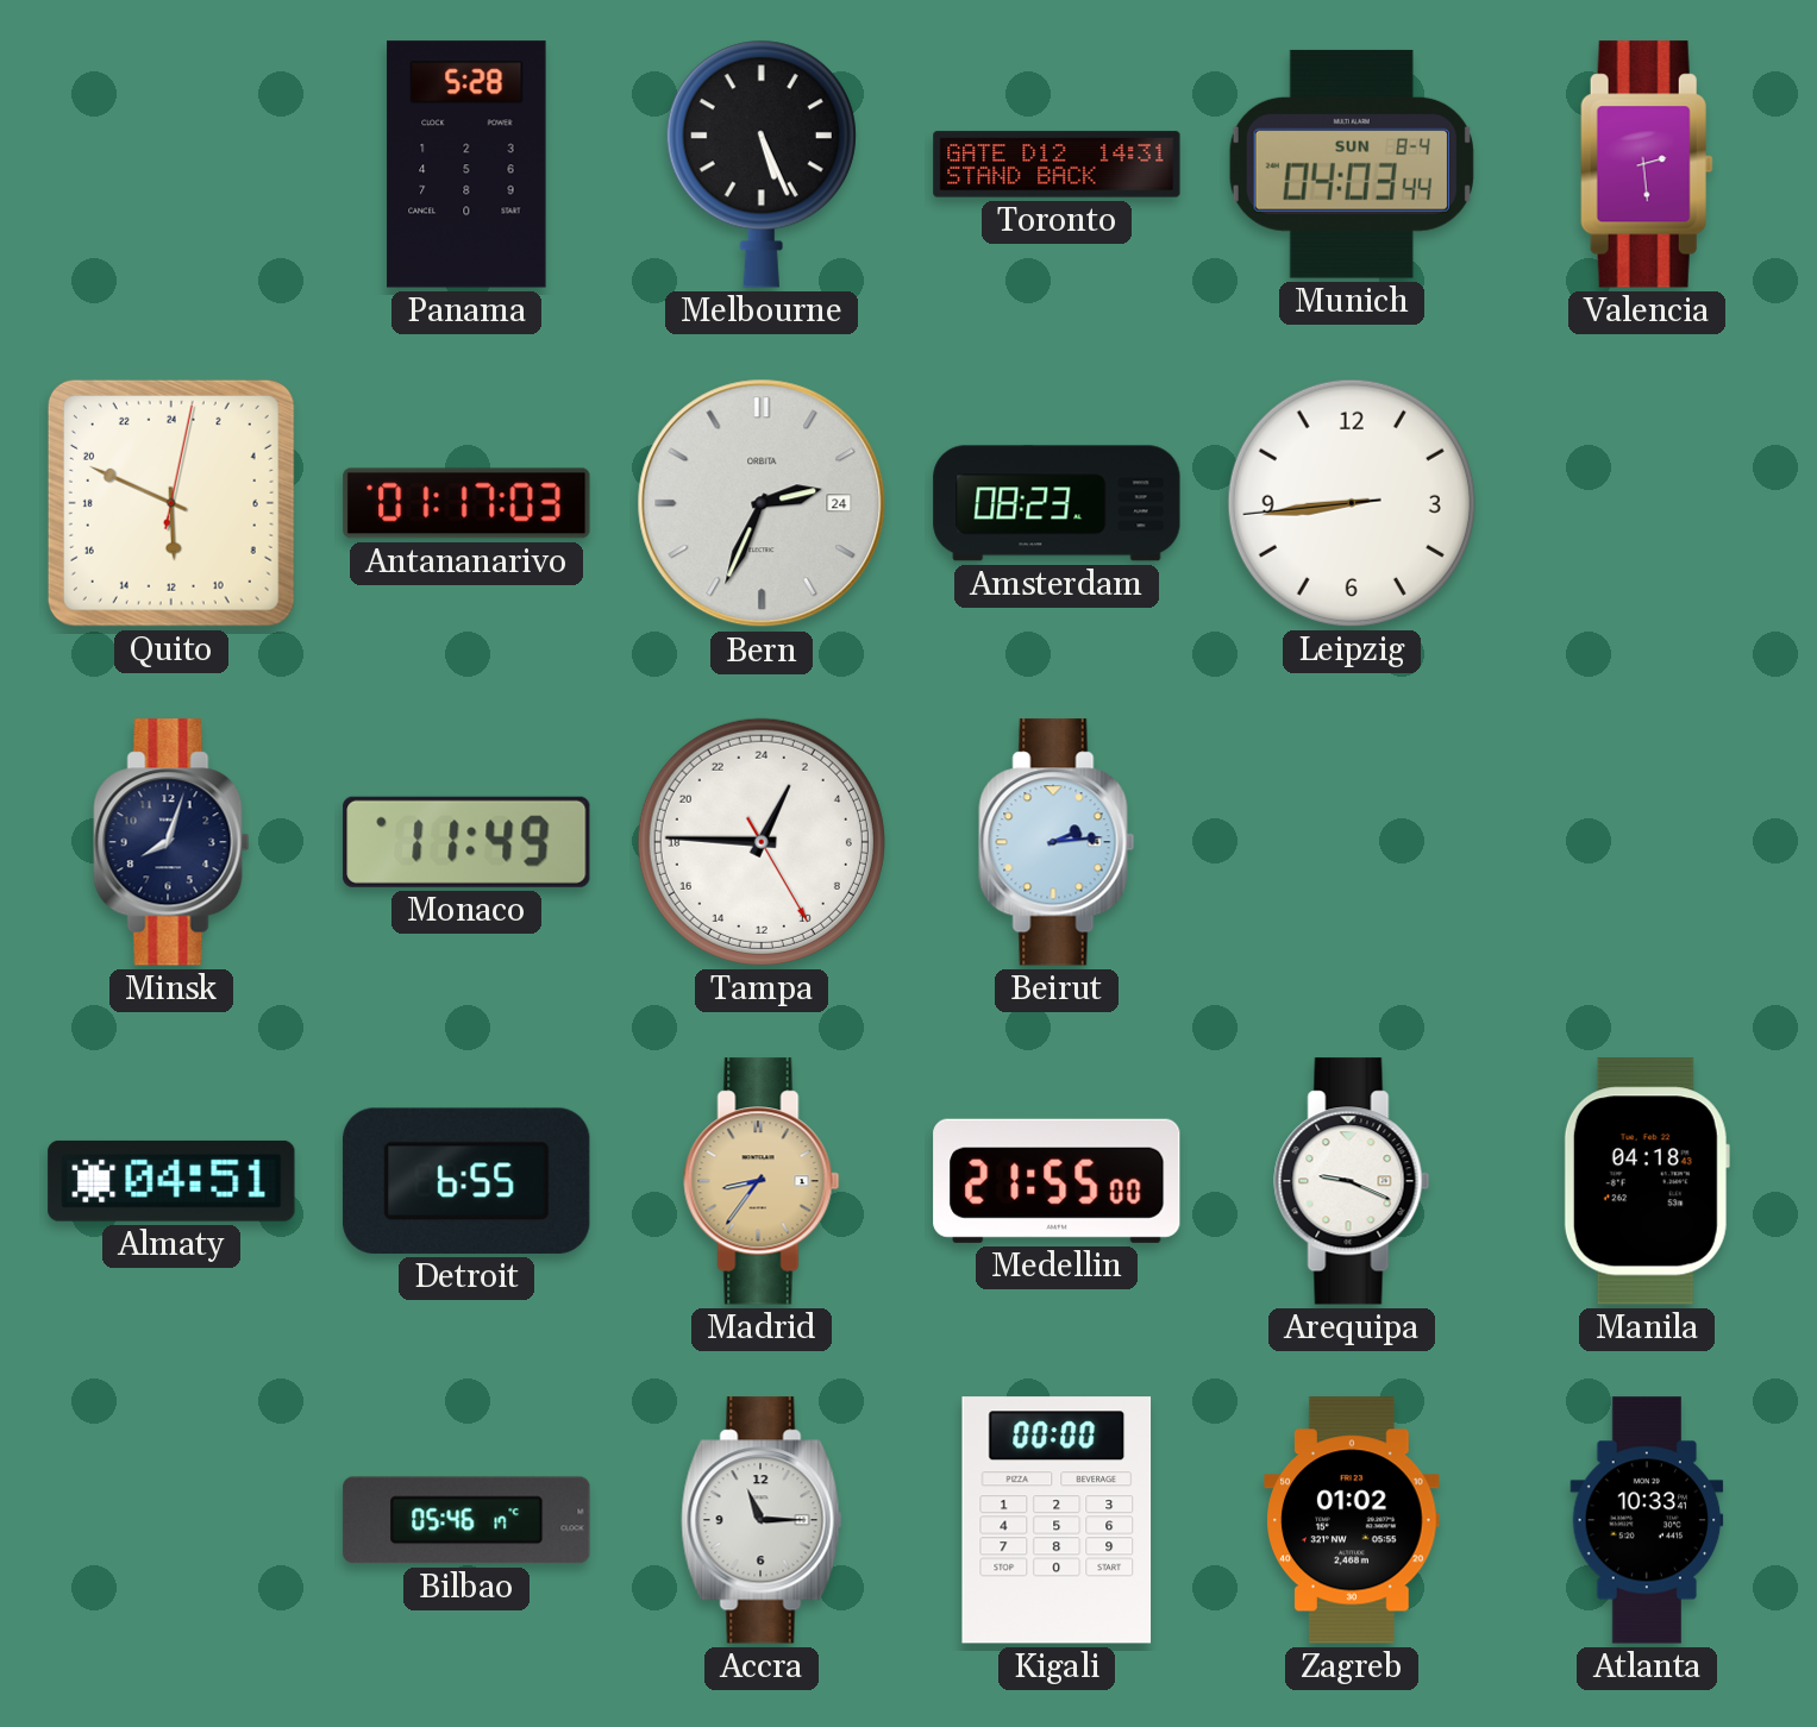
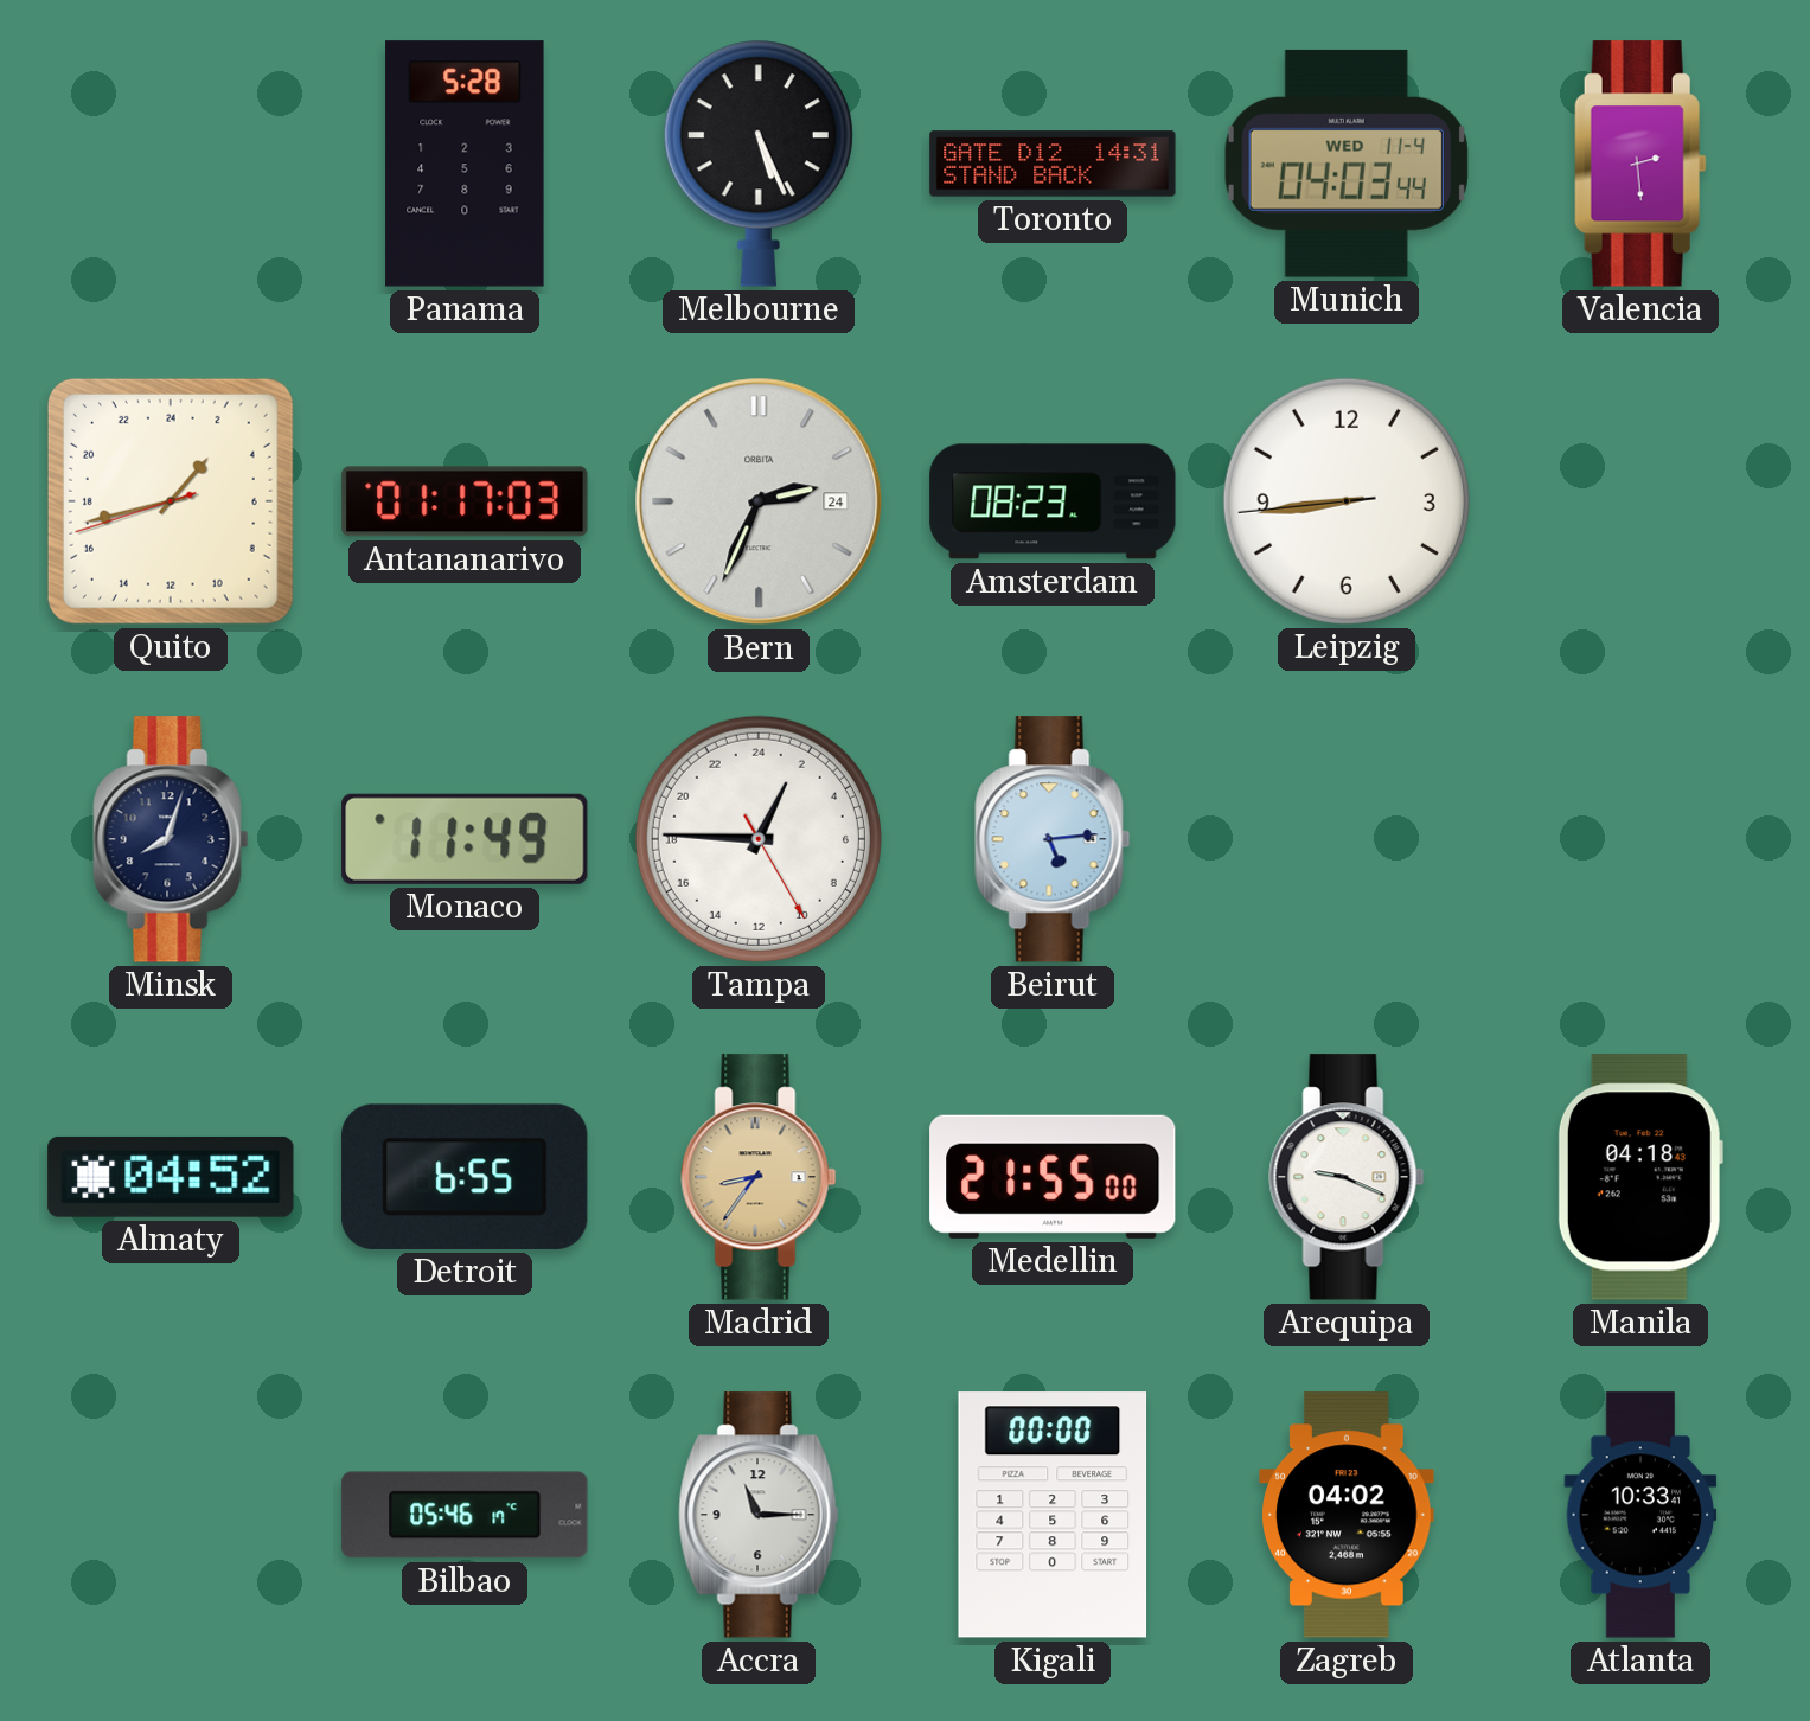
Munich date: SUN 8-4 -> WED 11-4 (1347, 164)
Quito: 11:49 -> 2:42 (171, 501)
Beirut: 2:14 -> 5:14 (1053, 839)
Almaty: 04:51 -> 04:52 (171, 1177)
Zagreb: 01:02 -> 04:02 (1347, 1515)
